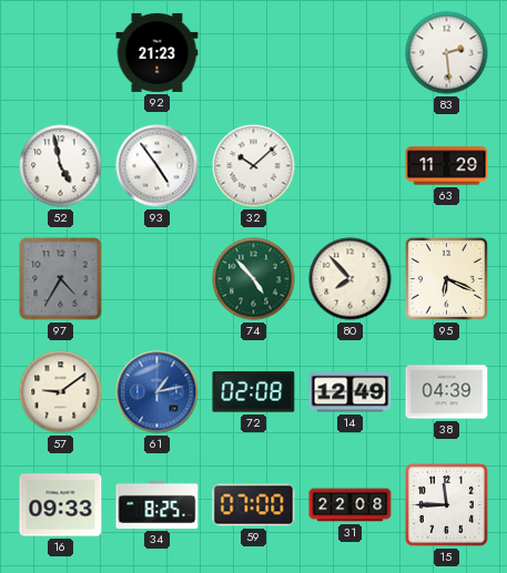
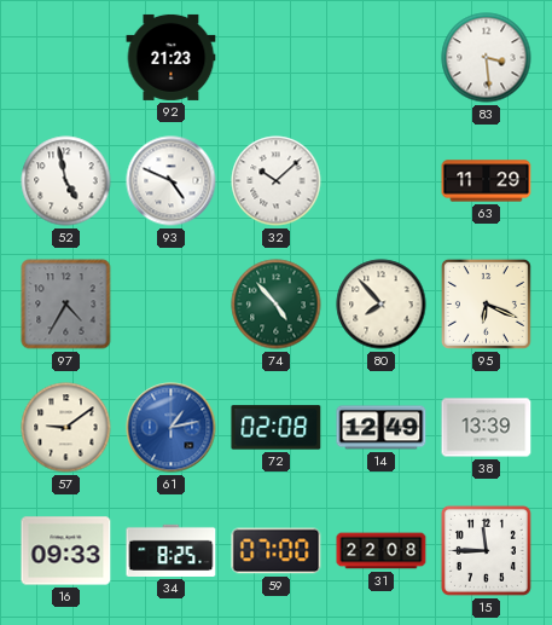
83: 2:29 -> 3:29 (487, 58)
93: 4:54 -> 4:49 (172, 181)
38: 04:39 -> 13:39 (487, 428)
